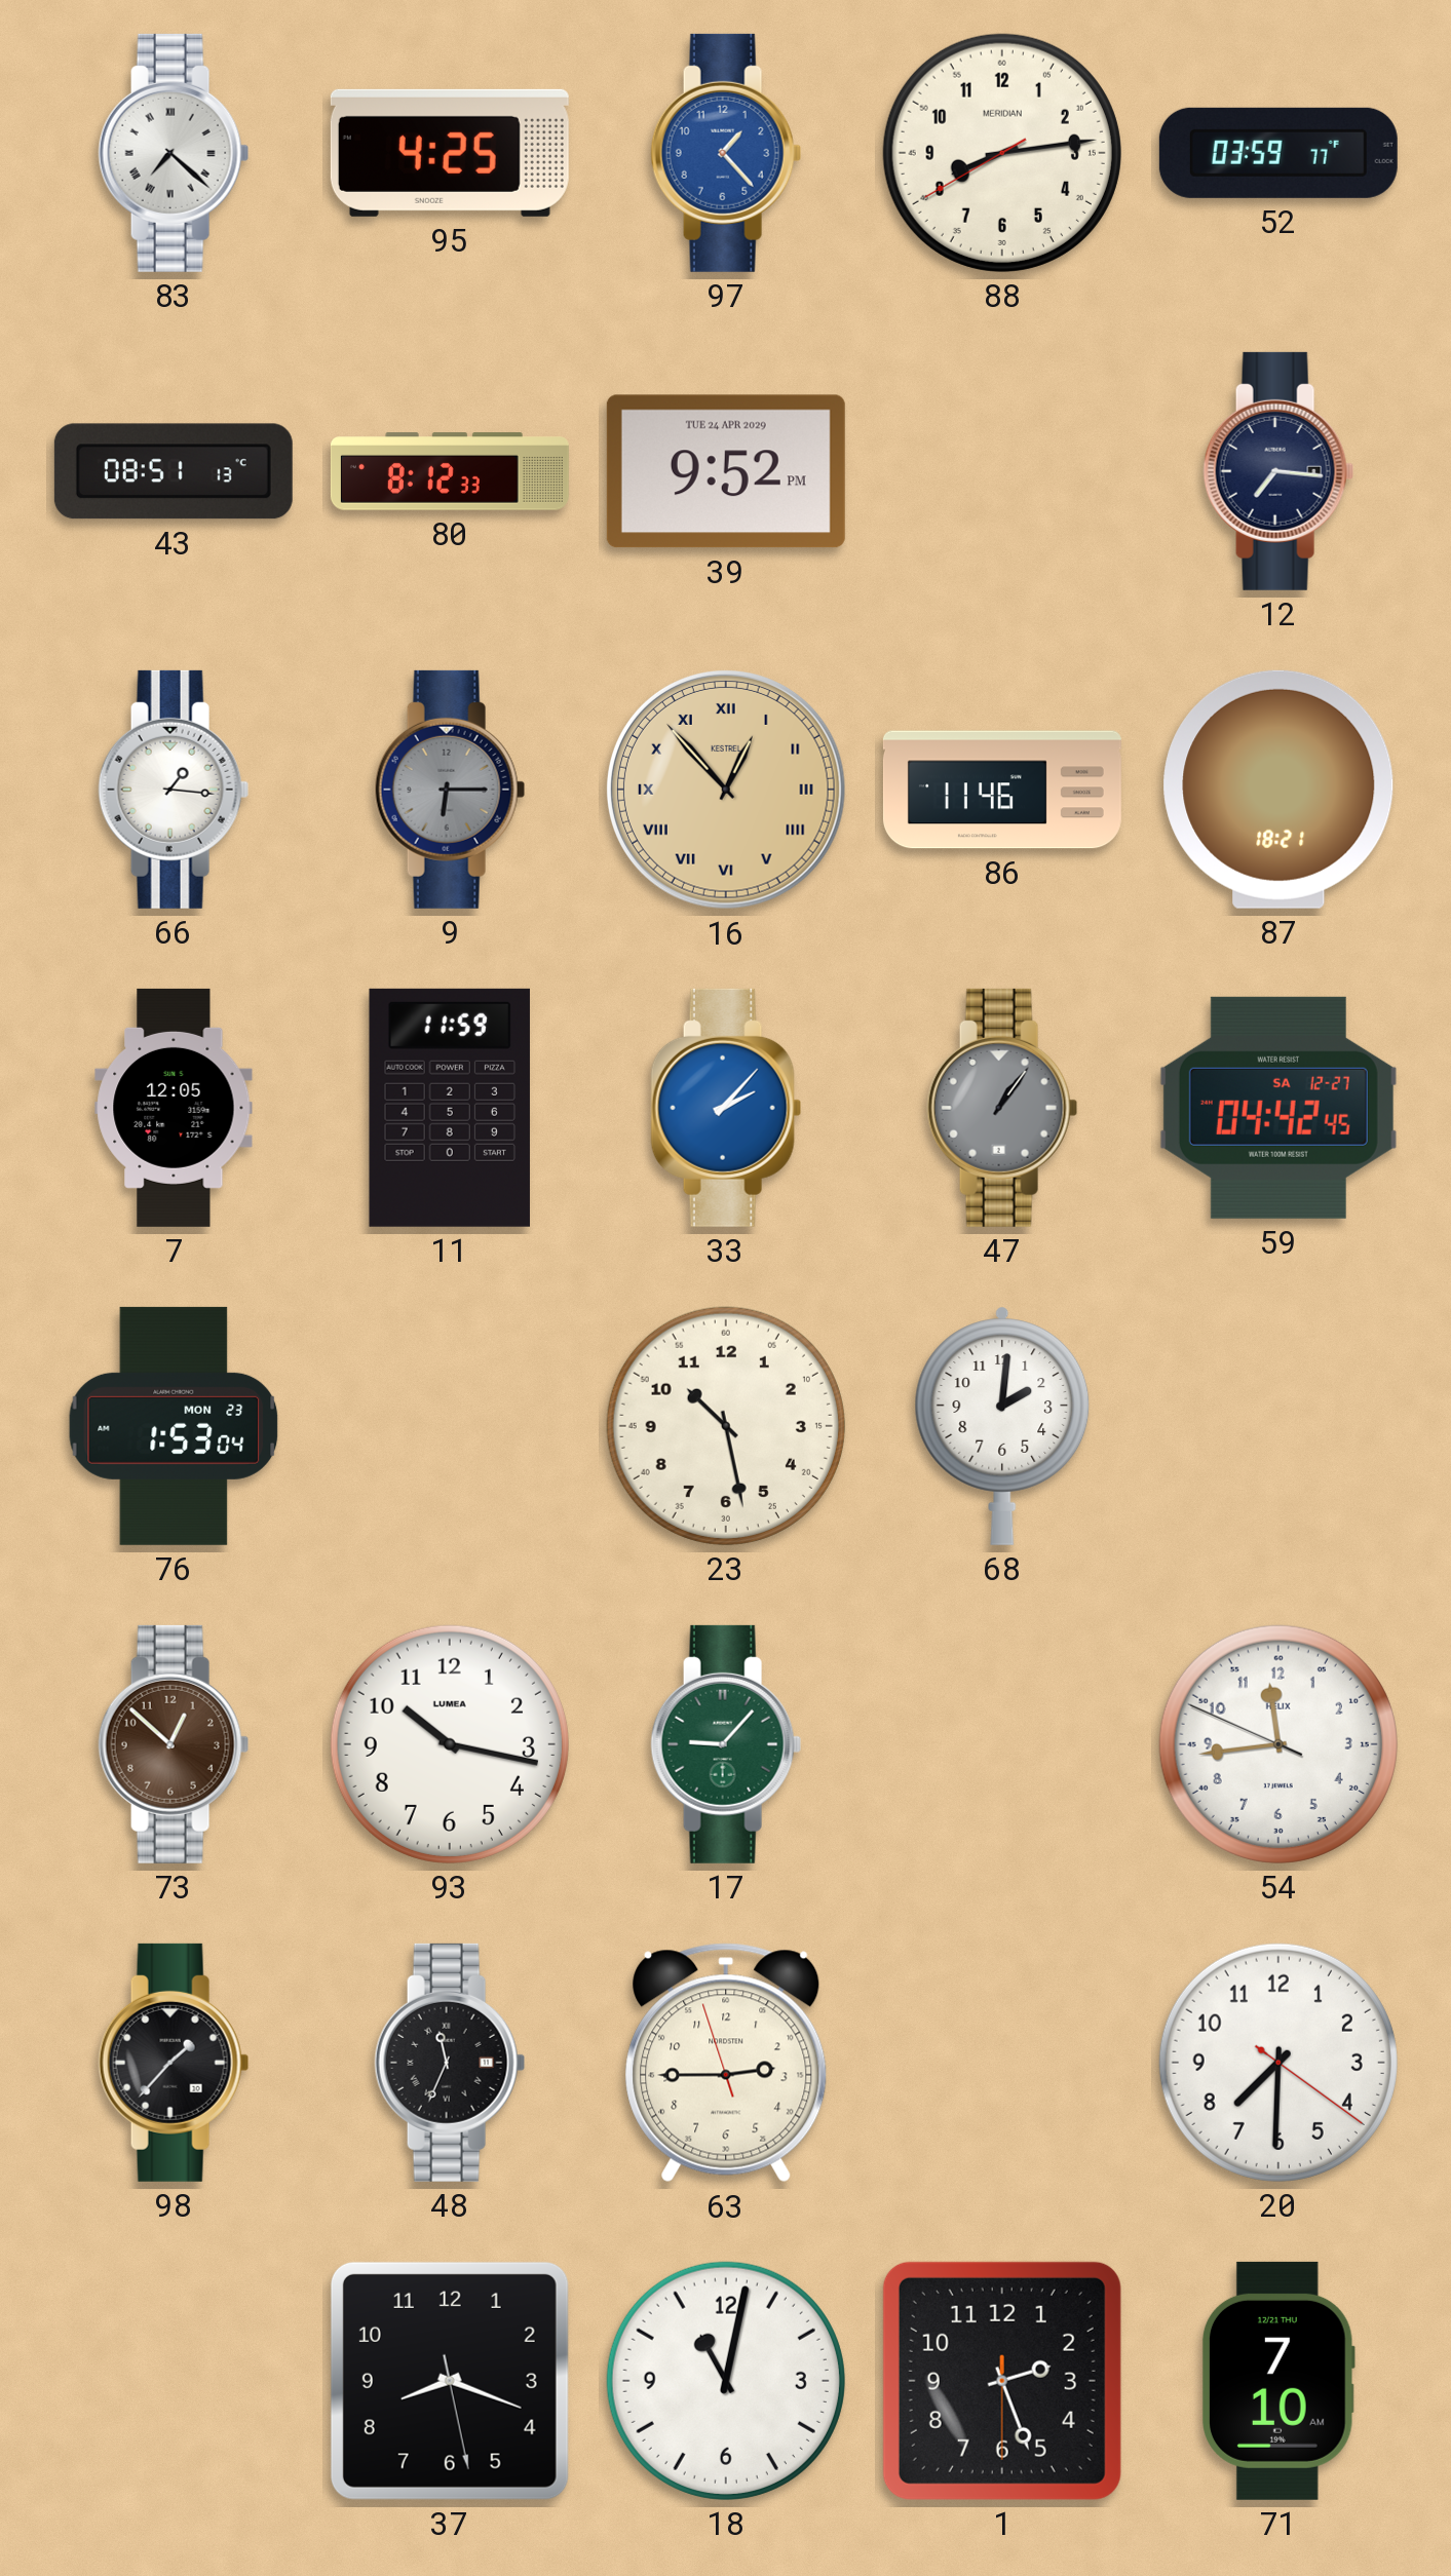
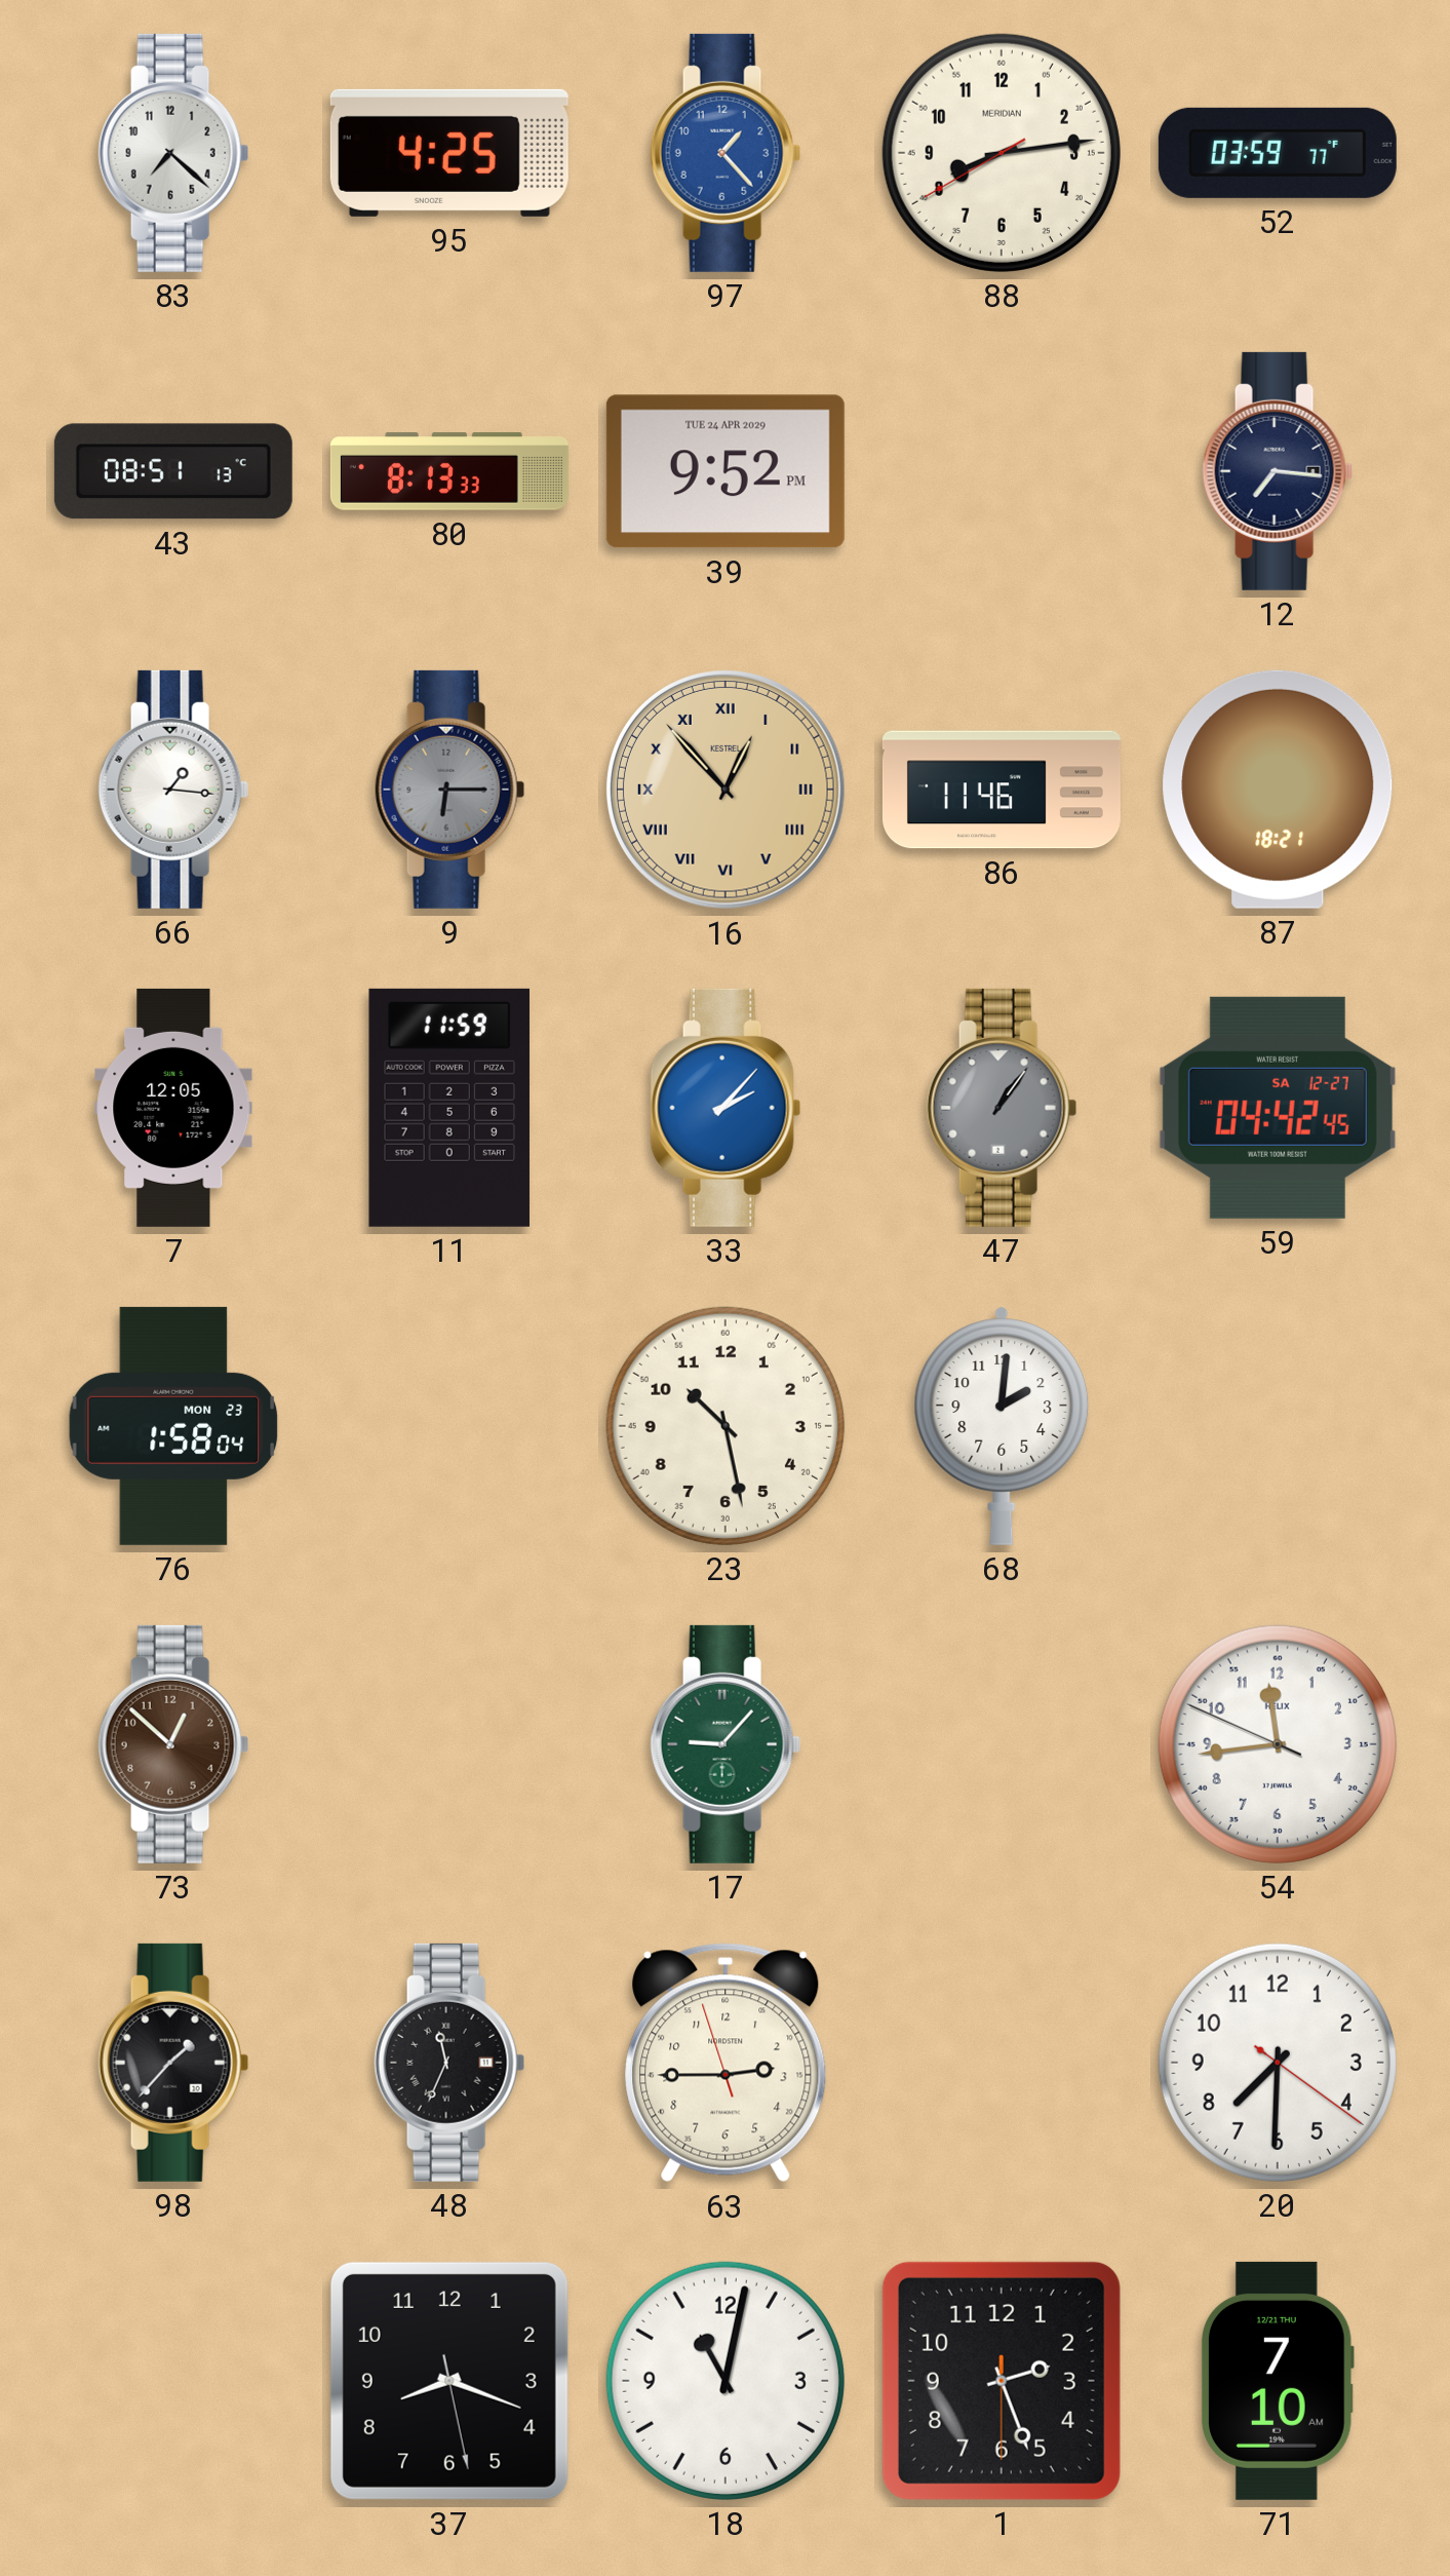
83 numerals: Roman -> Arabic (173, 153)
80: 8:12 -> 8:13 (449, 471)
76: 1:53 -> 1:58 (173, 1426)
93: 10:17 -> none (450, 1744)
